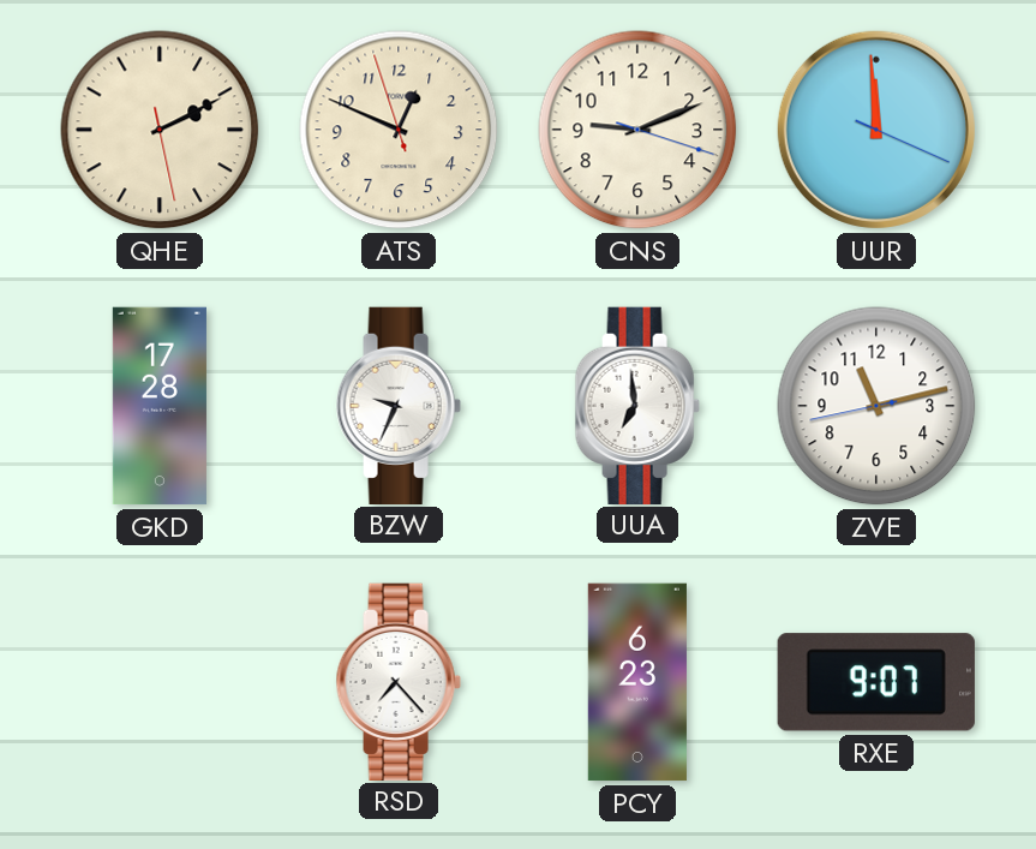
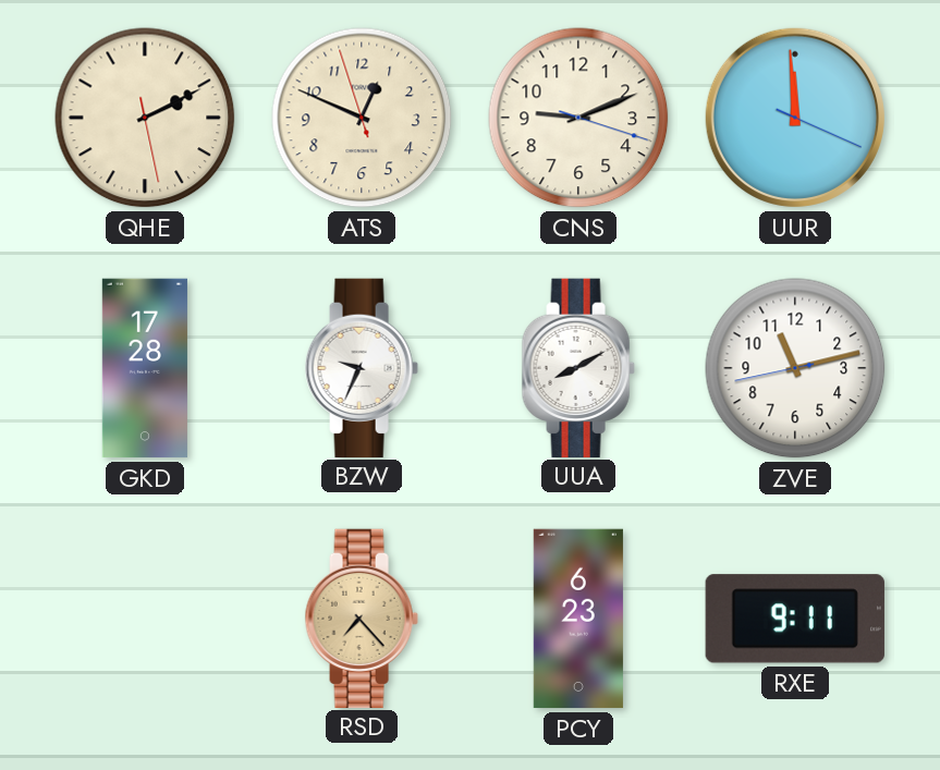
UUA: 6:59 -> 8:10 (578, 367)
RSD dial: white -> champagne (362, 618)
RXE: 9:07 -> 9:11 (795, 619)
